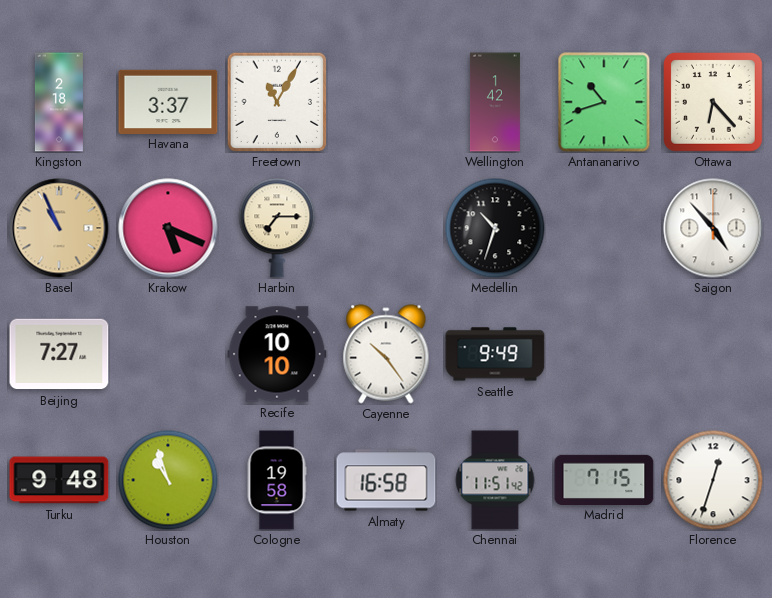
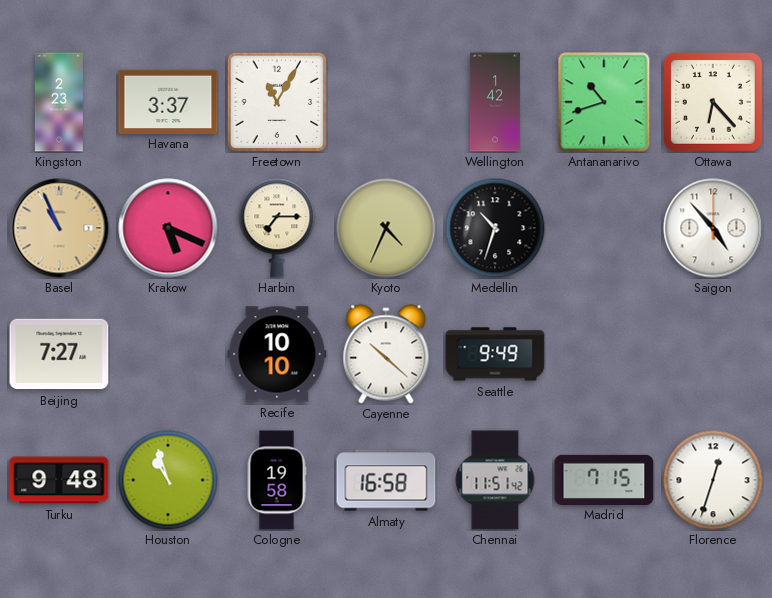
Kingston: 2:18 -> 2:23 (59, 102)
Kyoto: none -> 4:34 (386, 228)
Cayenne: 10:24 -> 10:22 (386, 354)
